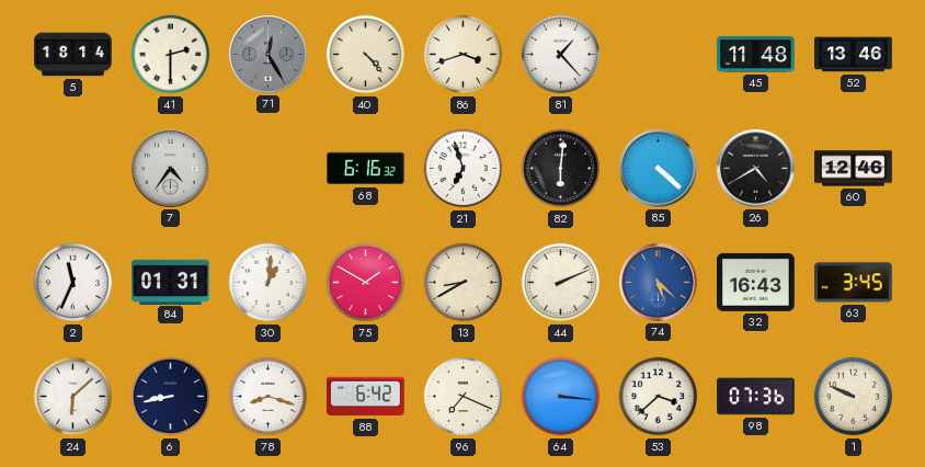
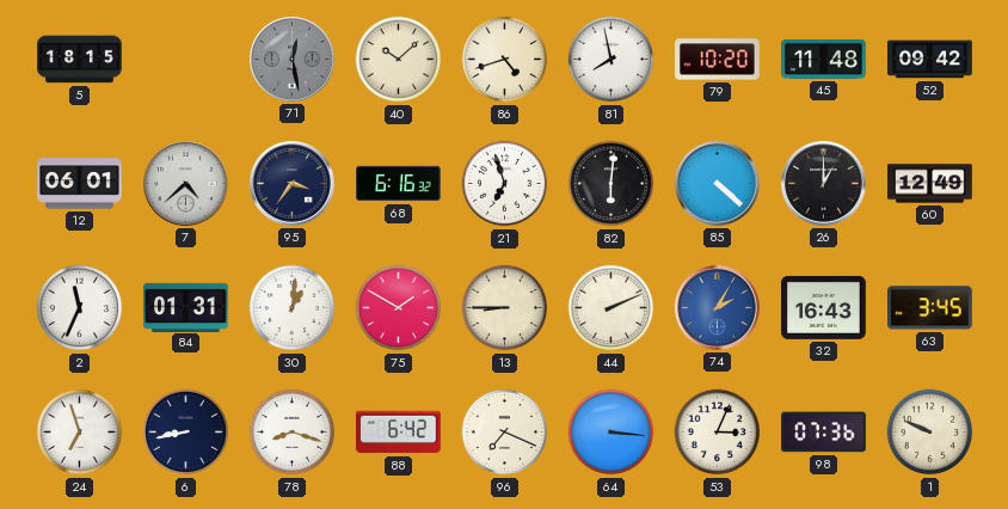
5: 18:14 -> 18:15 (80, 60)
41: 2:30 -> none (171, 55)
71: 12:25 -> 12:28 (293, 60)
40: 4:23 -> 10:08 (399, 60)
86: 3:42 -> 4:42 (505, 60)
81: 1:23 -> 7:58 (611, 60)
79: none -> 10:20 (718, 60)
52: 13:46 -> 09:42 (930, 60)
12: none -> 06:01 (80, 184)
7: 4:36 -> 4:38 (186, 184)
95: none -> 3:36 (293, 184)
26: 4:40 -> 1:00 (824, 184)
60: 12:46 -> 12:49 (930, 184)
13: 8:40 -> 8:45 (505, 308)
74: 5:22 -> 2:05 (718, 308)
24: 6:08 -> 6:57 (80, 433)
53: 3:38 -> 3:04 (718, 433)
